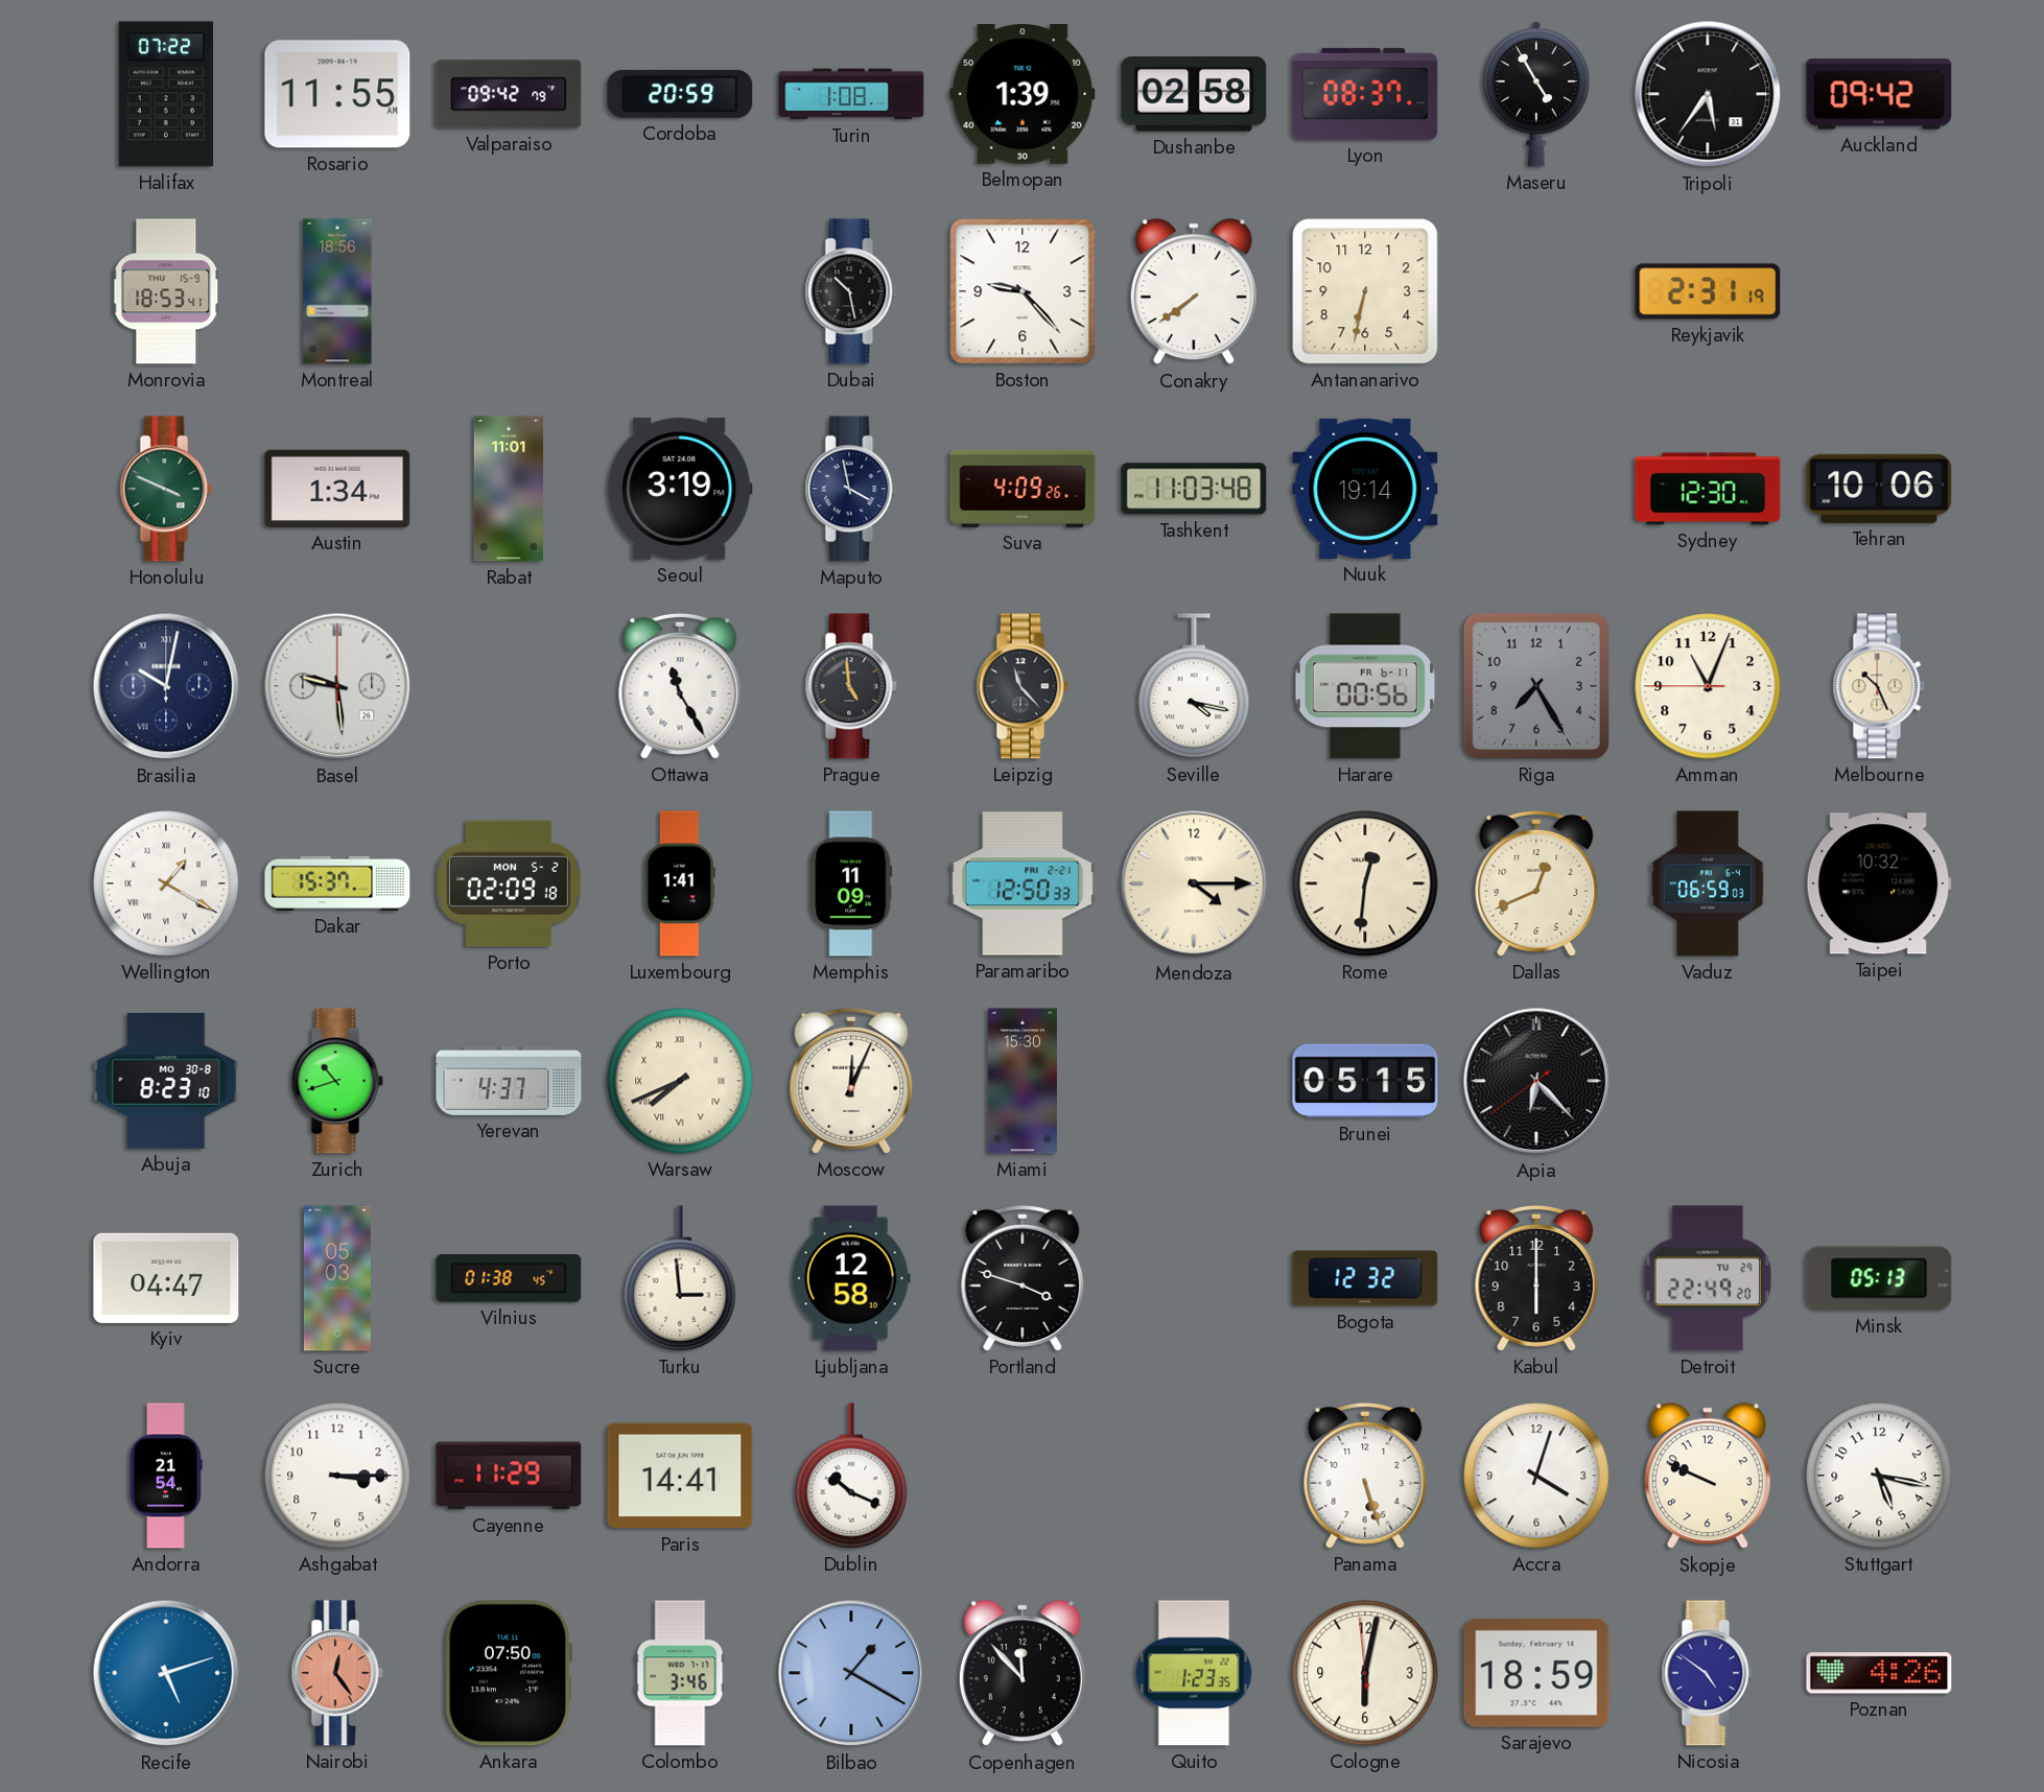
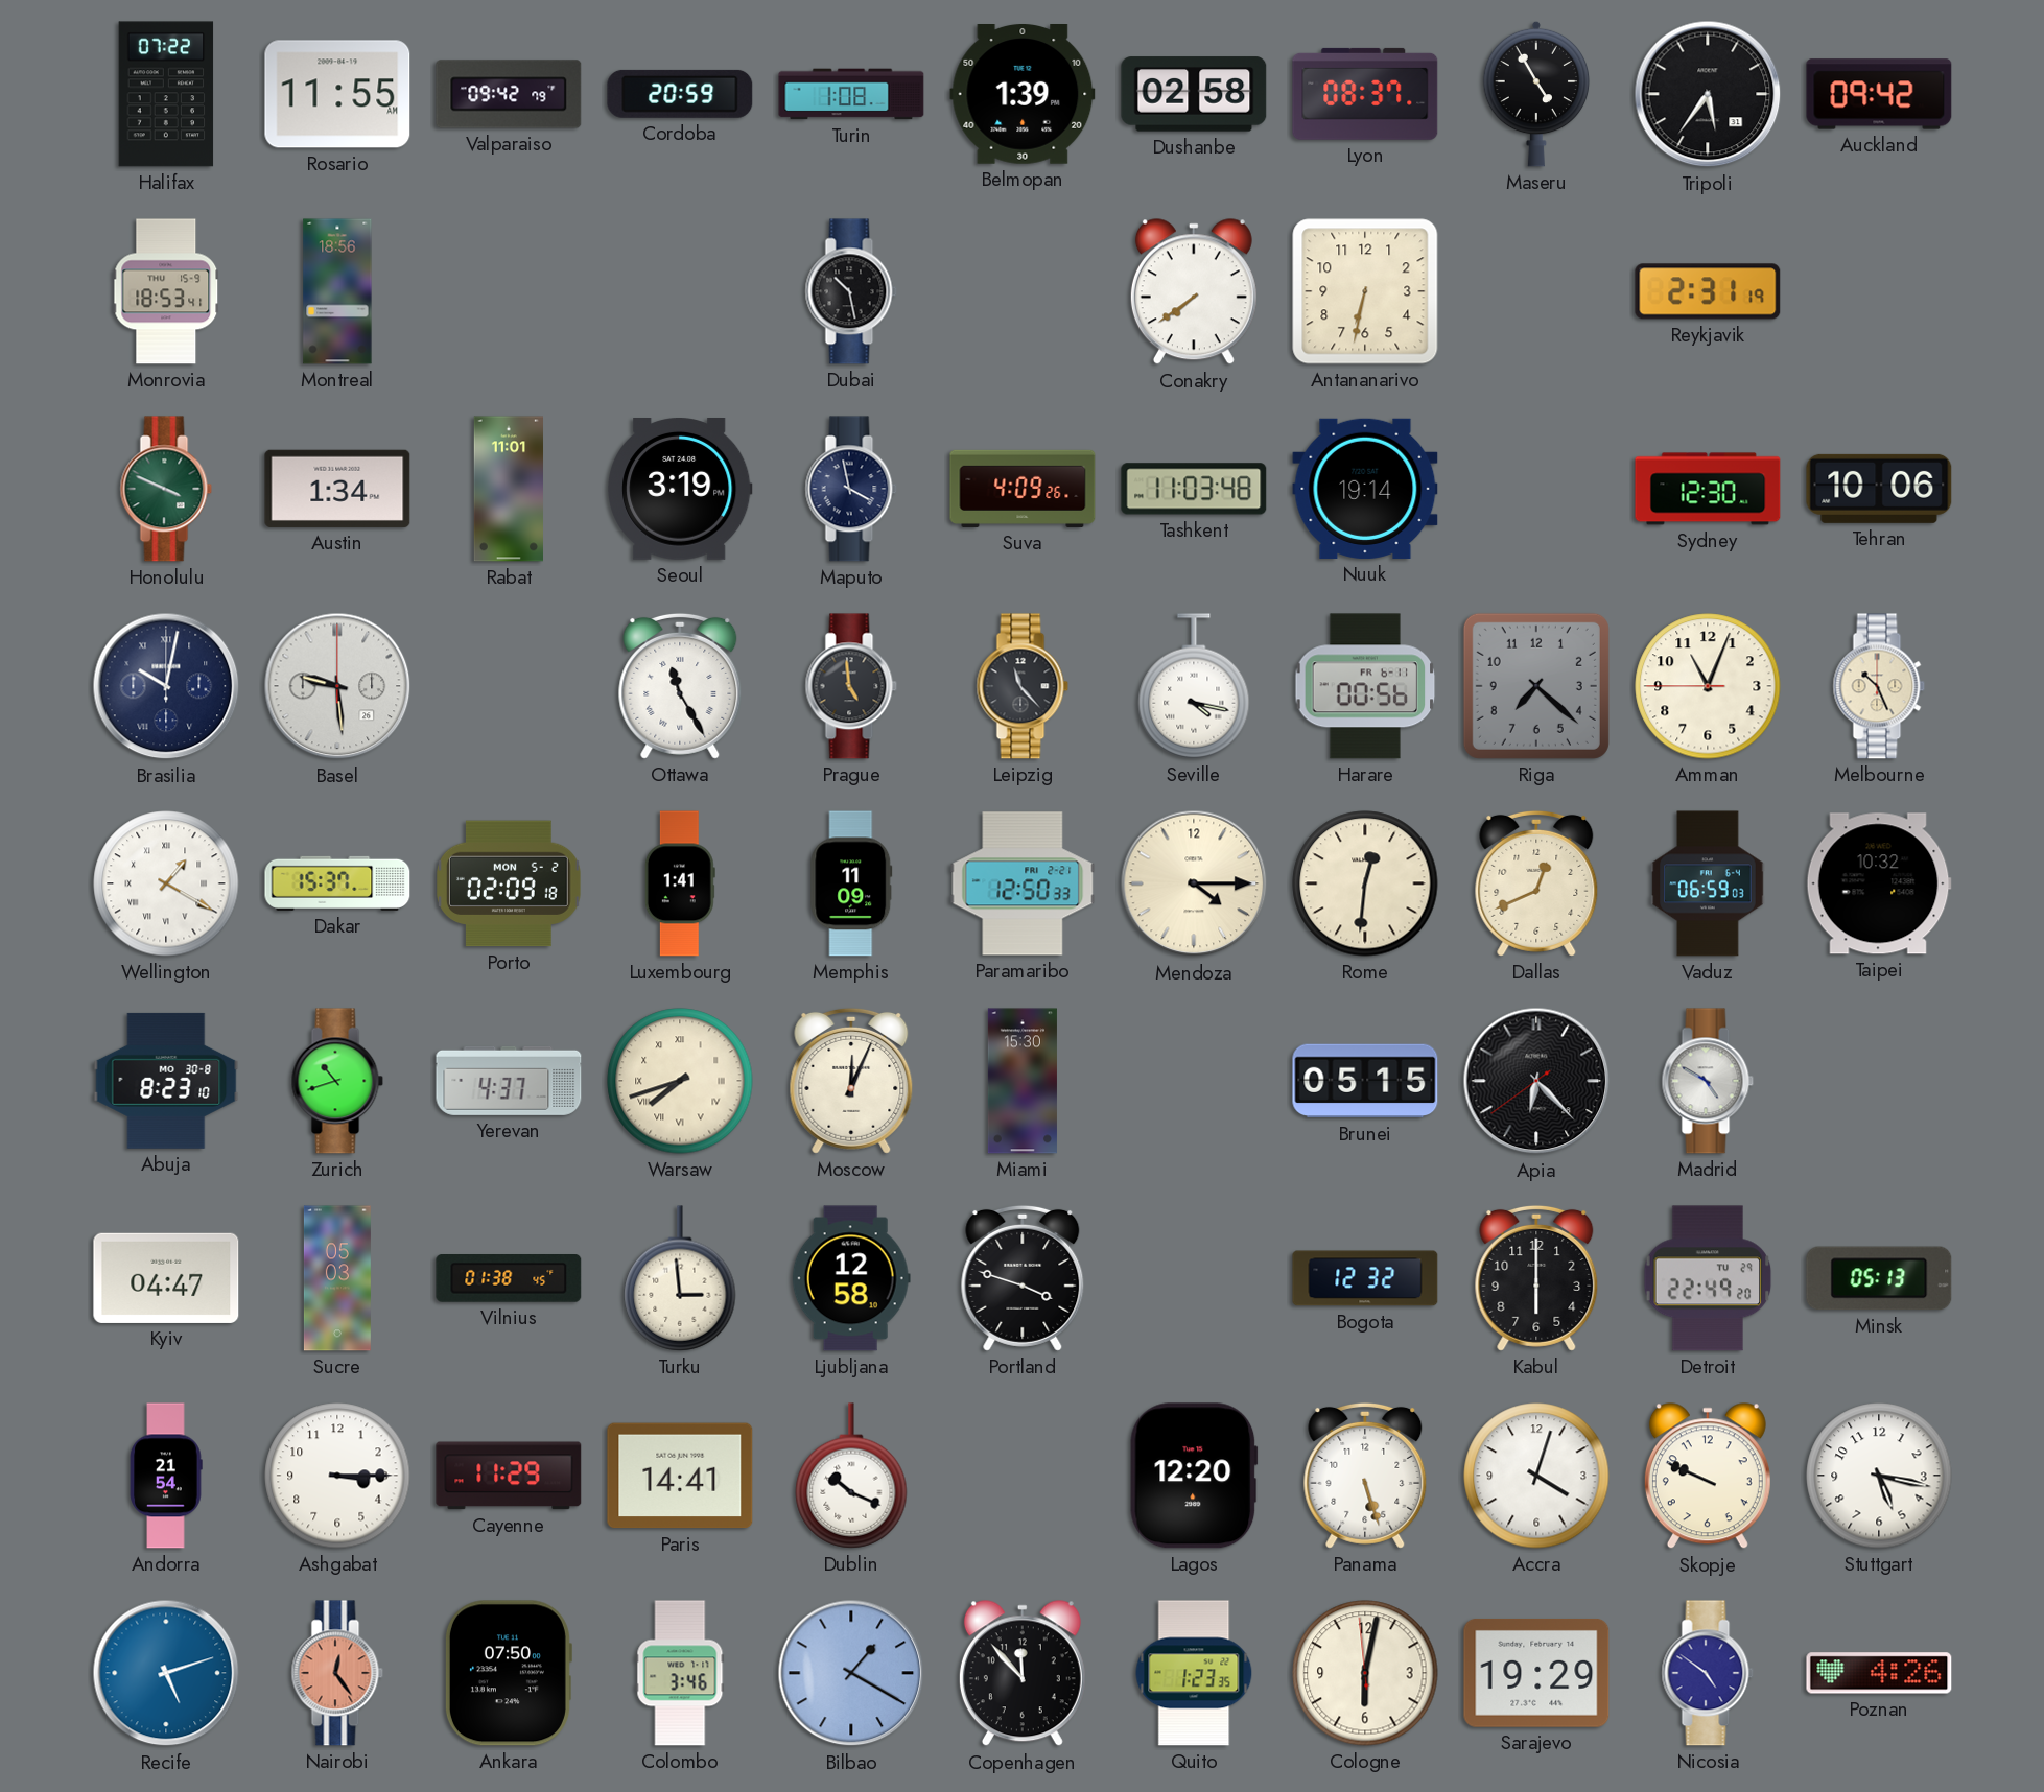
Boston: 9:23 -> none (1023, 291)
Riga: 7:25 -> 7:22 (1536, 686)
Warsaw: 7:41 -> 7:42 (680, 1081)
Madrid: none -> 4:50 (1708, 1081)
Lagos: none -> 12:20 (1194, 1476)
Sarajevo: 18:59 -> 19:29 (1536, 1673)
